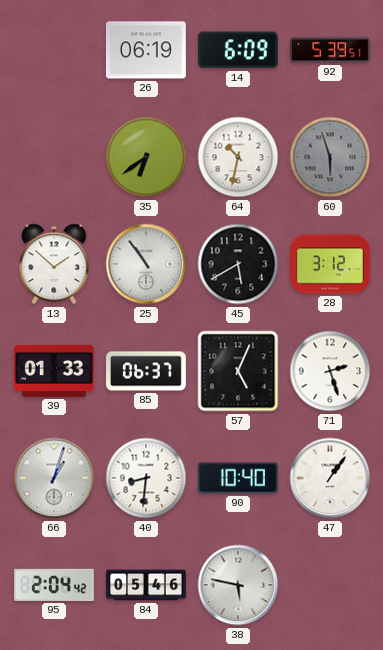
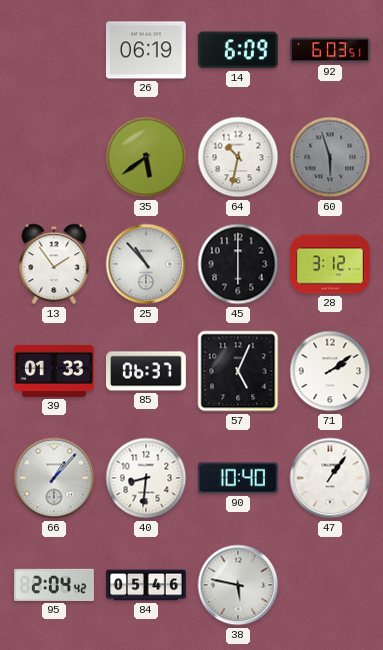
92: 5:39 -> 6:03 (331, 50)
35: 6:39 -> 5:39 (146, 157)
13: 1:52 -> 1:54 (54, 264)
25: 10:54 -> 10:53 (146, 264)
45: 5:40 -> 6:00 (238, 264)
71: 2:27 -> 2:09 (330, 371)
66: 1:03 -> 1:07 (54, 478)
